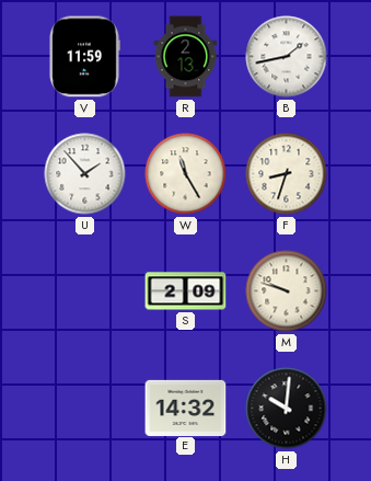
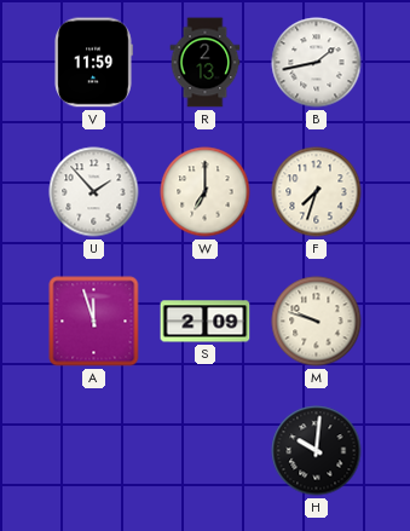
W: 11:25 -> 7:00 (206, 192)
F: 8:33 -> 7:33 (317, 192)
A: none -> 11:57 (94, 322)
E: 14:32 -> none (186, 408)
